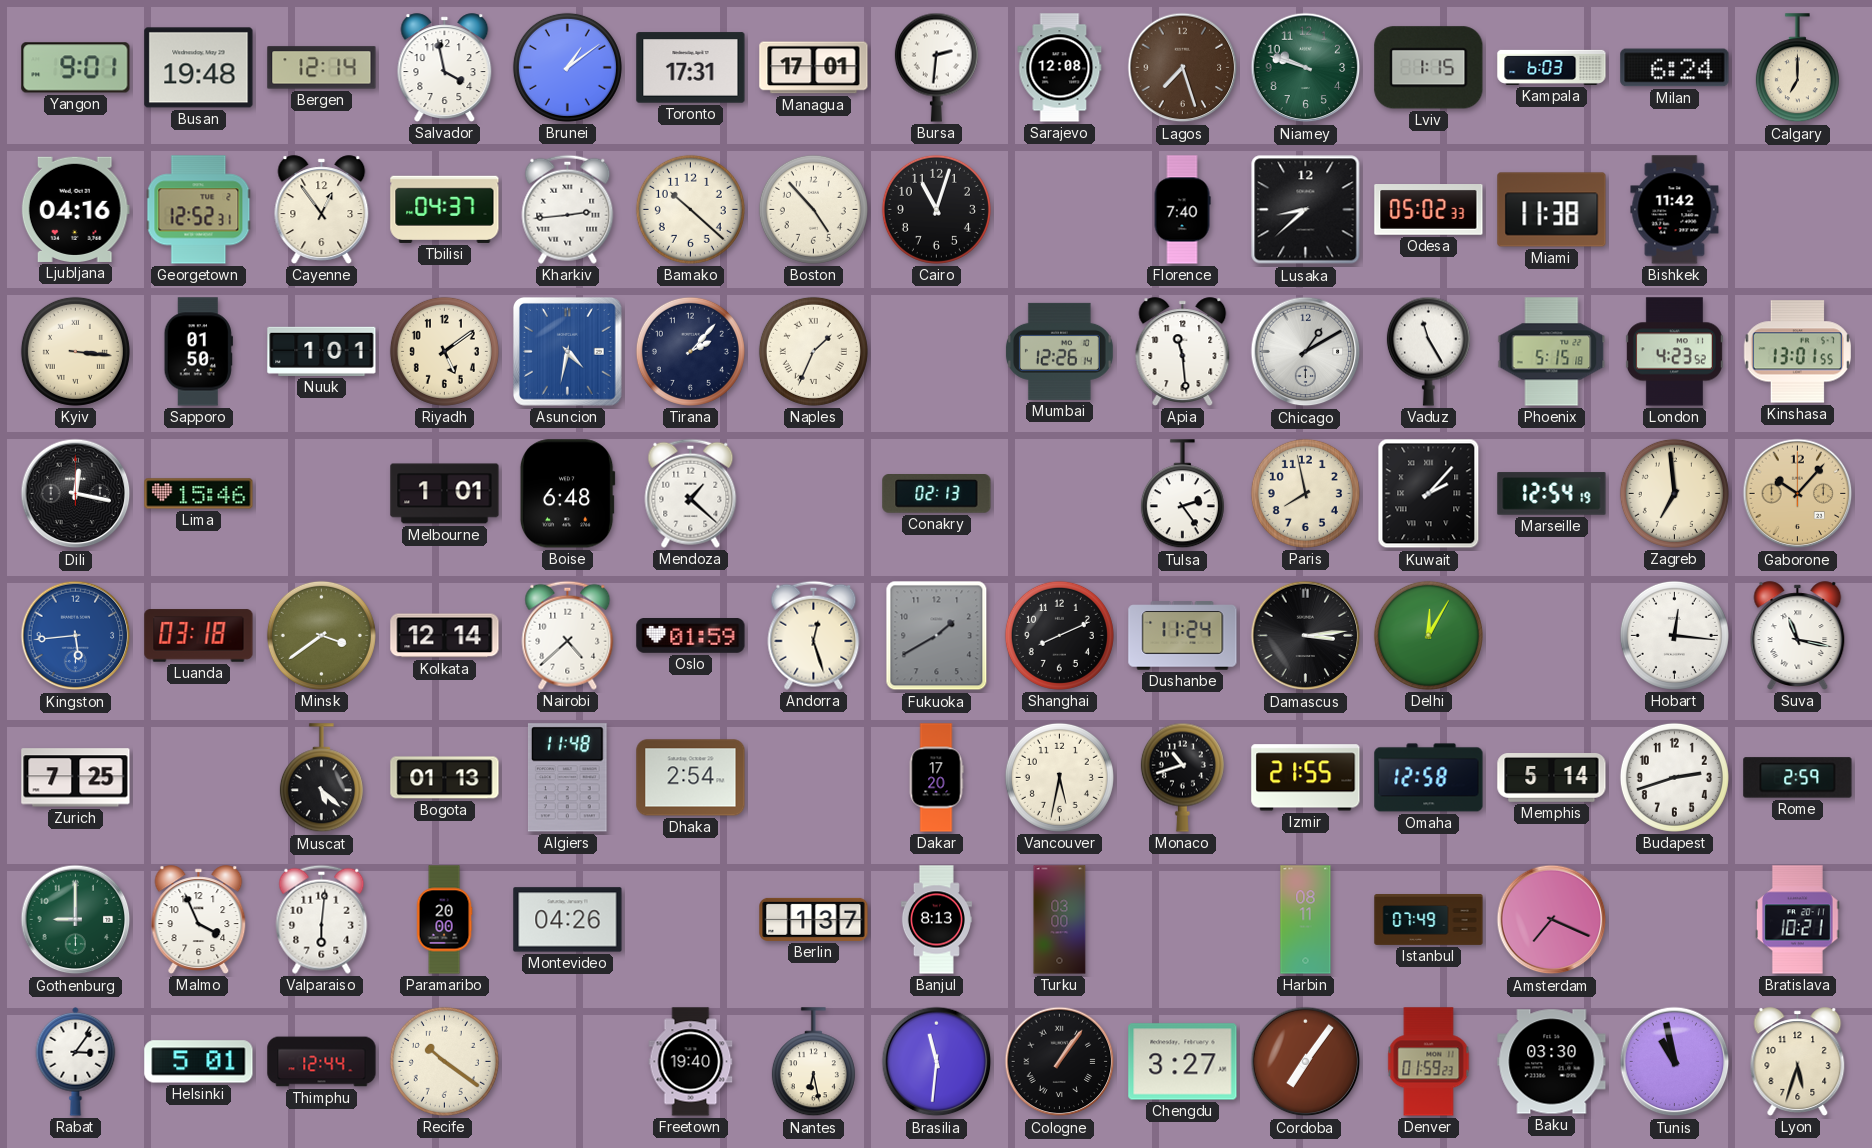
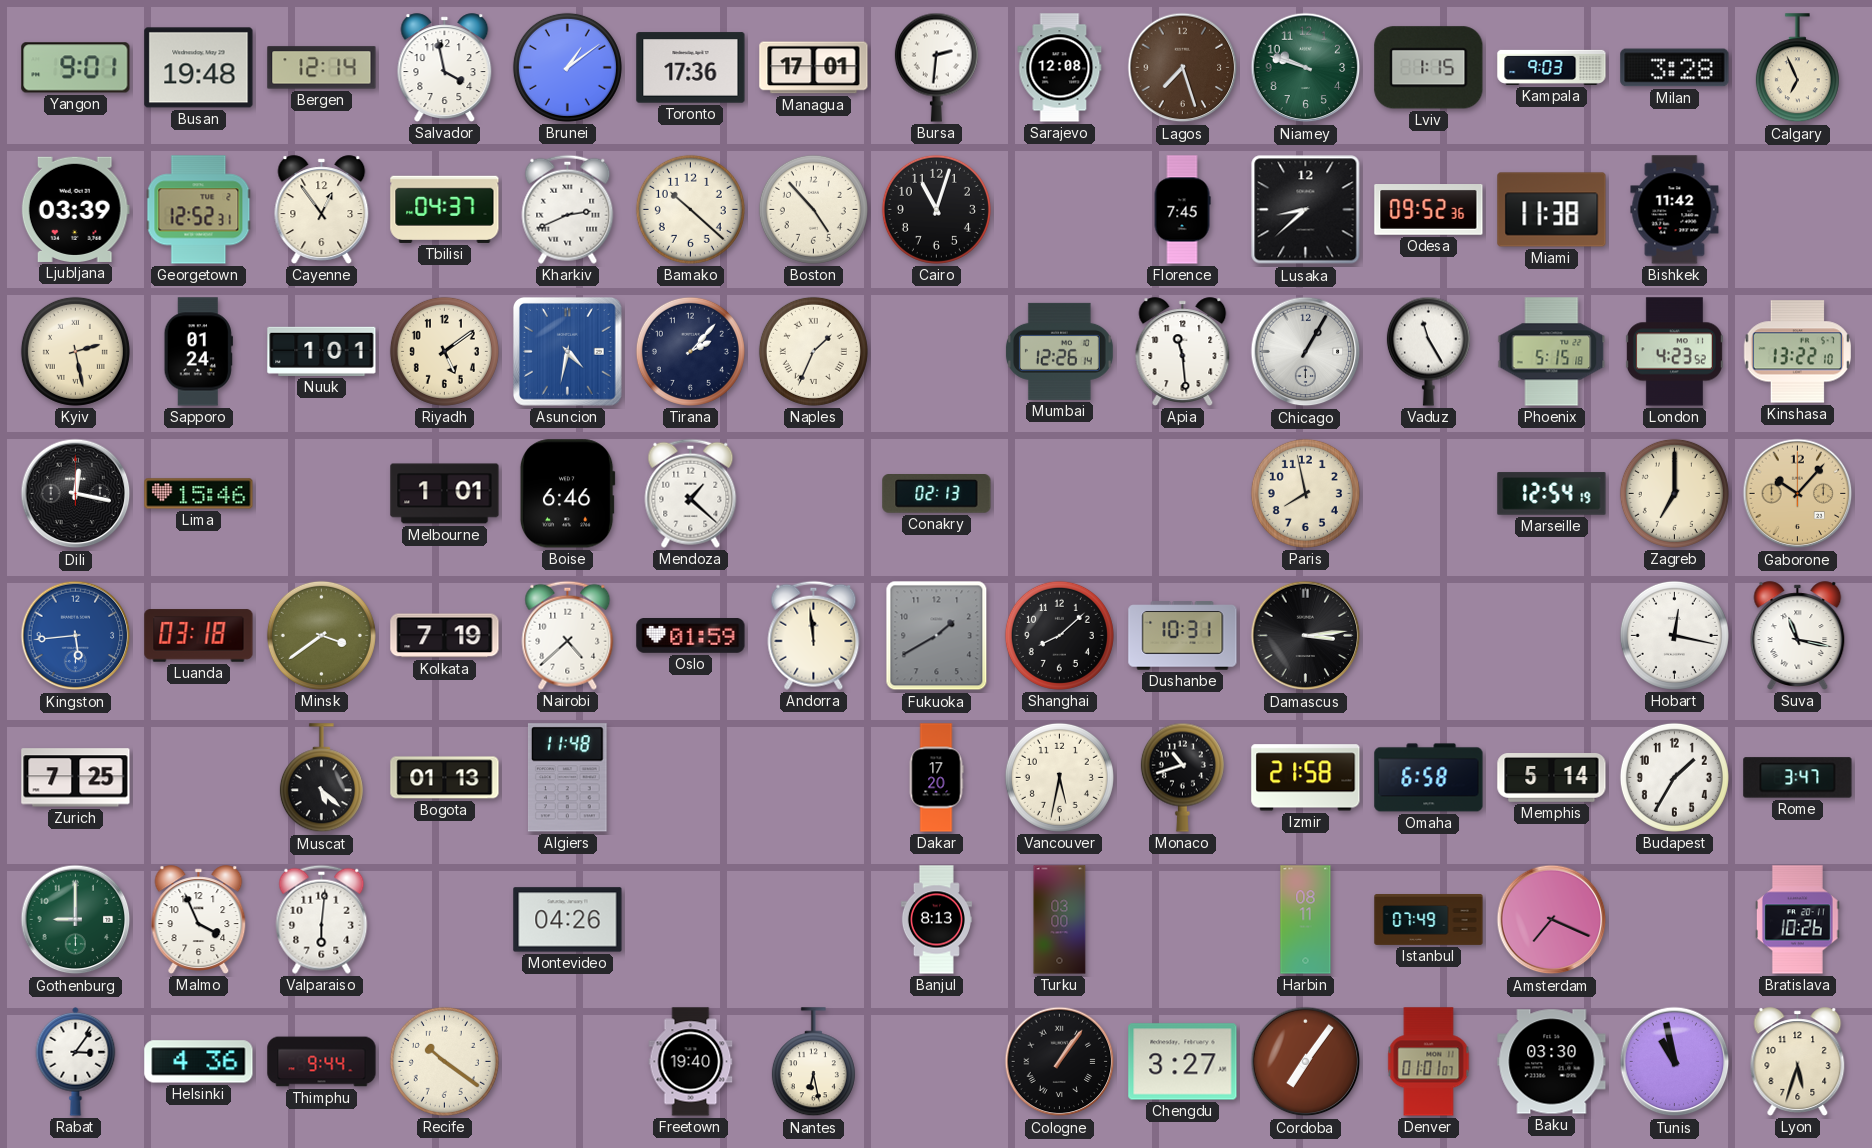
Toronto: 17:31 -> 17:36 (691, 68)
Kampala: 6:03 -> 9:03 (1552, 67)
Milan: 6:24 -> 3:28 (1675, 68)
Calgary: 7:00 -> 6:56 (1797, 68)
Ljubljana: 04:16 -> 03:39 (75, 209)
Kharkiv: 2:44 -> 2:41 (568, 209)
Florence: 7:40 -> 7:45 (1182, 210)
Odesa: 05:02 -> 09:52 (1429, 210)
Kyiv: 3:16 -> 2:28 (75, 351)
Sapporo: 01:50 -> 01:24 (198, 352)
Chicago: 1:10 -> 1:05 (1306, 352)
Kinshasa: 13:01 -> 13:22 (1797, 352)
Boise: 6:48 -> 6:46 (567, 494)
Tulsa: 2:24 -> none (1182, 494)
Kuwait: 2:07 -> none (1429, 494)
Zagreb: 6:59 -> 7:00 (1674, 493)
Kolkata: 12:14 -> 7:19 (445, 636)
Andorra: 12:27 -> 11:59 (814, 635)
Shanghai: 8:11 -> 8:08 (1059, 635)
Dushanbe: 11:24 -> 10:31 (1183, 636)
Delhi: 12:05 -> none (1428, 635)
Hobart: 12:16 -> 12:17 (1674, 635)
Dhaka: 2:54 -> none (691, 778)
Izmir: 21:55 -> 21:58 (1306, 778)
Omaha: 12:58 -> 6:58 (1429, 778)
Budapest: 2:42 -> 1:35 (1674, 777)
Rome: 2:59 -> 3:47 (1798, 778)
Paramaribo: 20:00 -> none (444, 920)
Berlin: 1:37 -> none (814, 919)
Bratislava: 10:21 -> 10:26 (1798, 920)
Helsinki: 5:01 -> 4:36 (199, 1062)
Thimphu: 12:44 -> 9:44 (322, 1062)
Brasilia: 11:31 -> none (937, 1062)
Denver: 01:59 -> 01:01 (1429, 1062)
